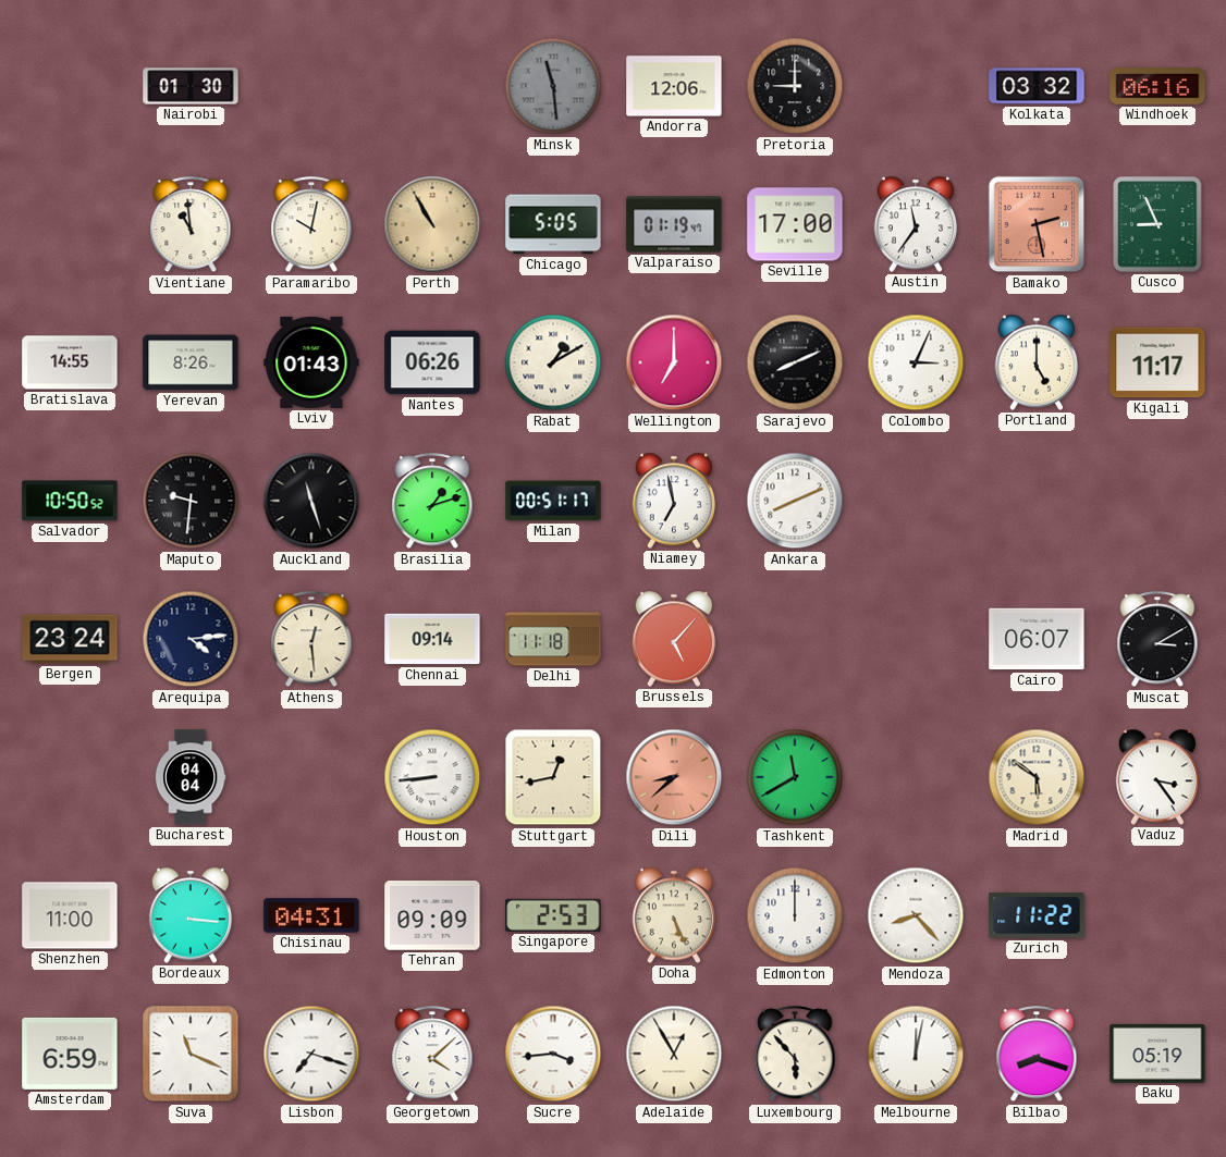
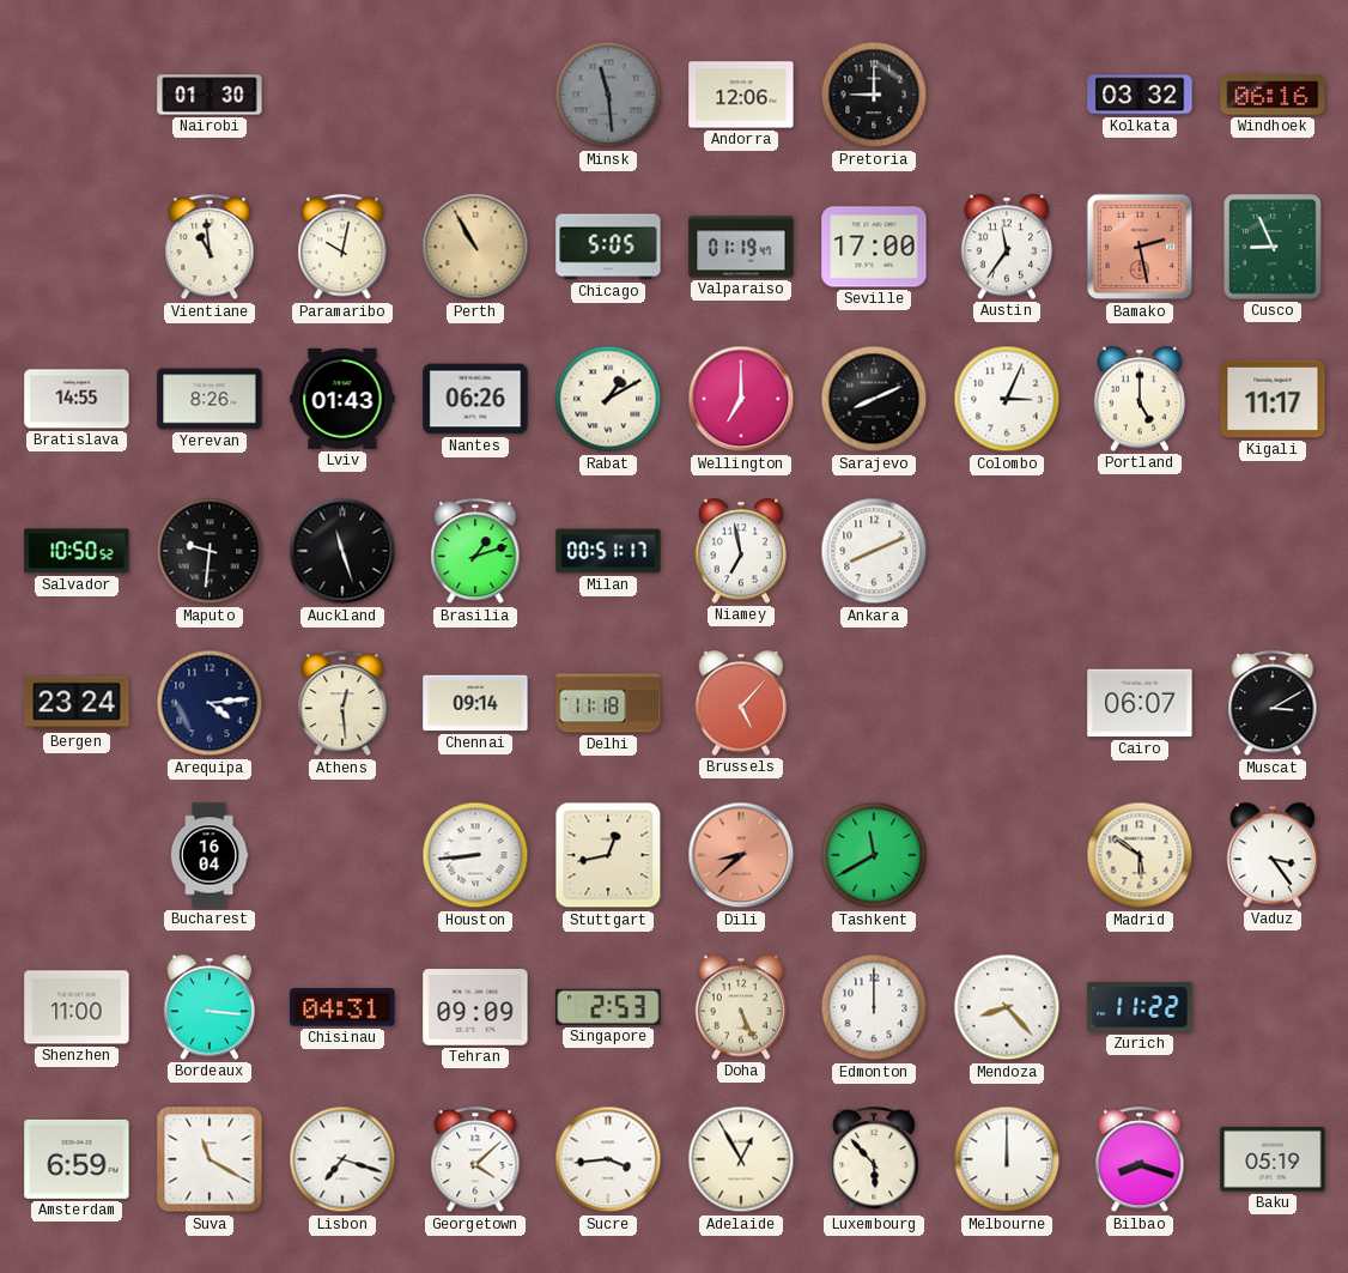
Bucharest: 04:04 -> 16:04 (210, 855)
Suva: 11:19 -> 11:20 (210, 1159)
Melbourne: 12:02 -> 12:00 (1007, 1159)
